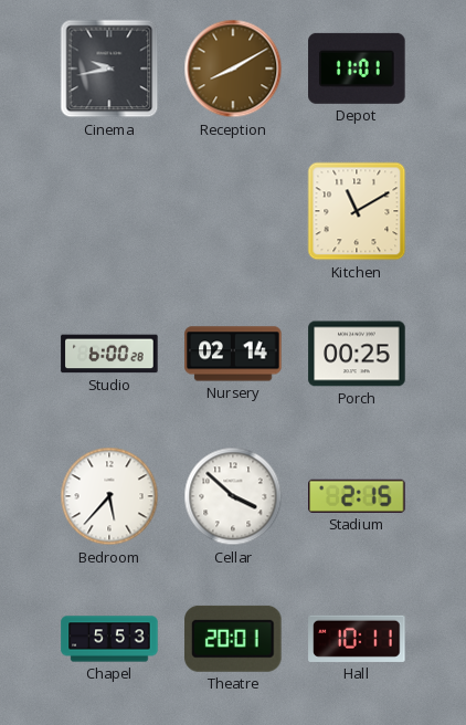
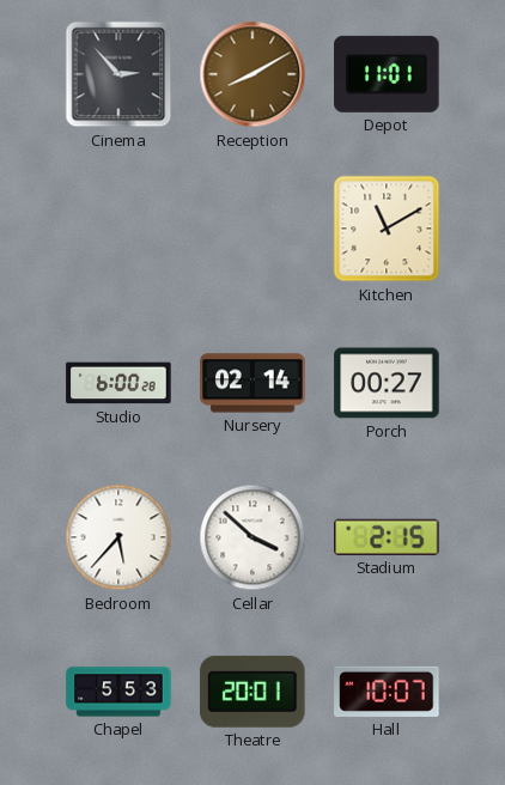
Cinema: 9:43 -> 2:53 (118, 74)
Porch: 00:25 -> 00:27 (387, 383)
Hall: 10:11 -> 10:07 (387, 692)
